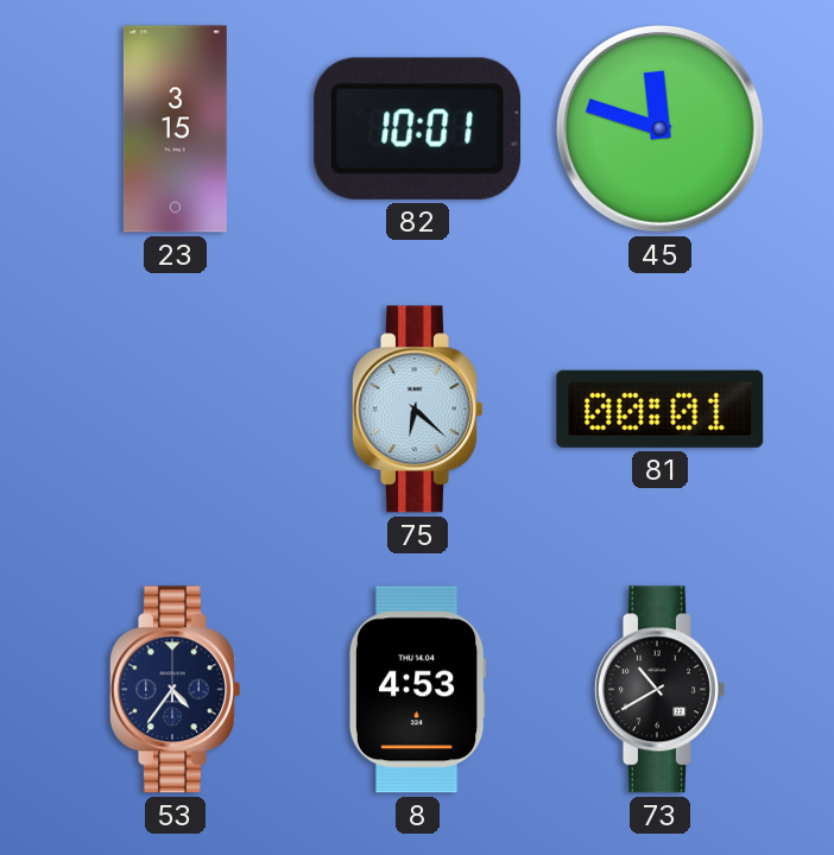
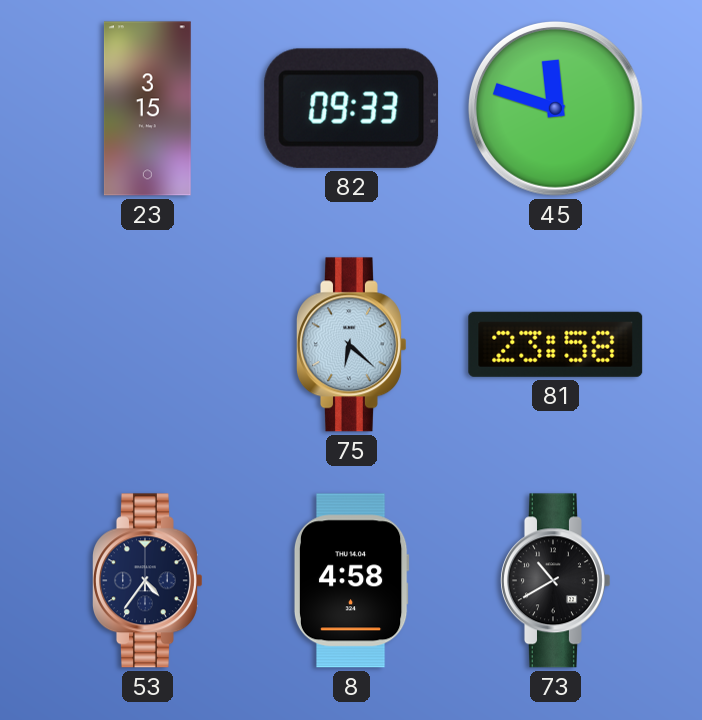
82: 10:01 -> 09:33 (352, 108)
81: 00:01 -> 23:58 (556, 344)
8: 4:53 -> 4:58 (351, 581)
